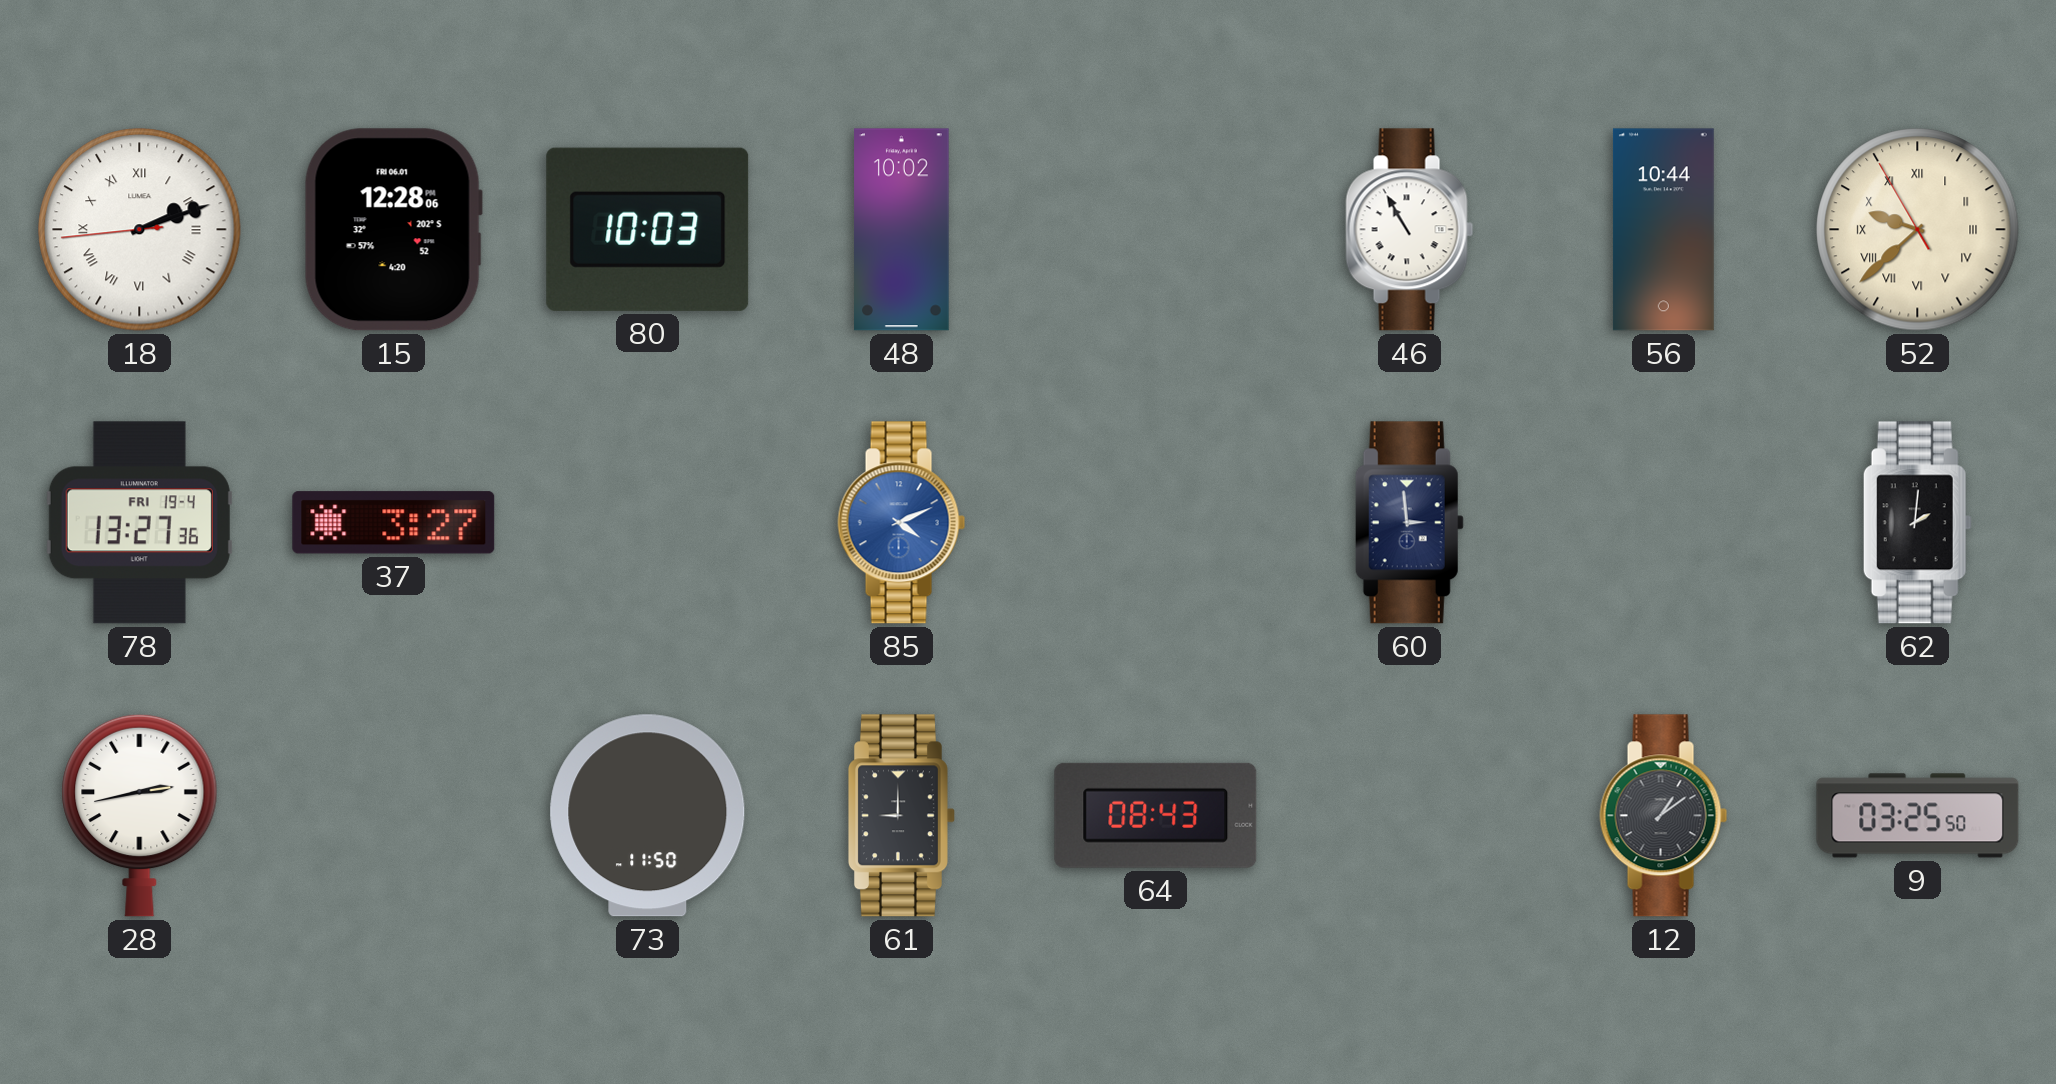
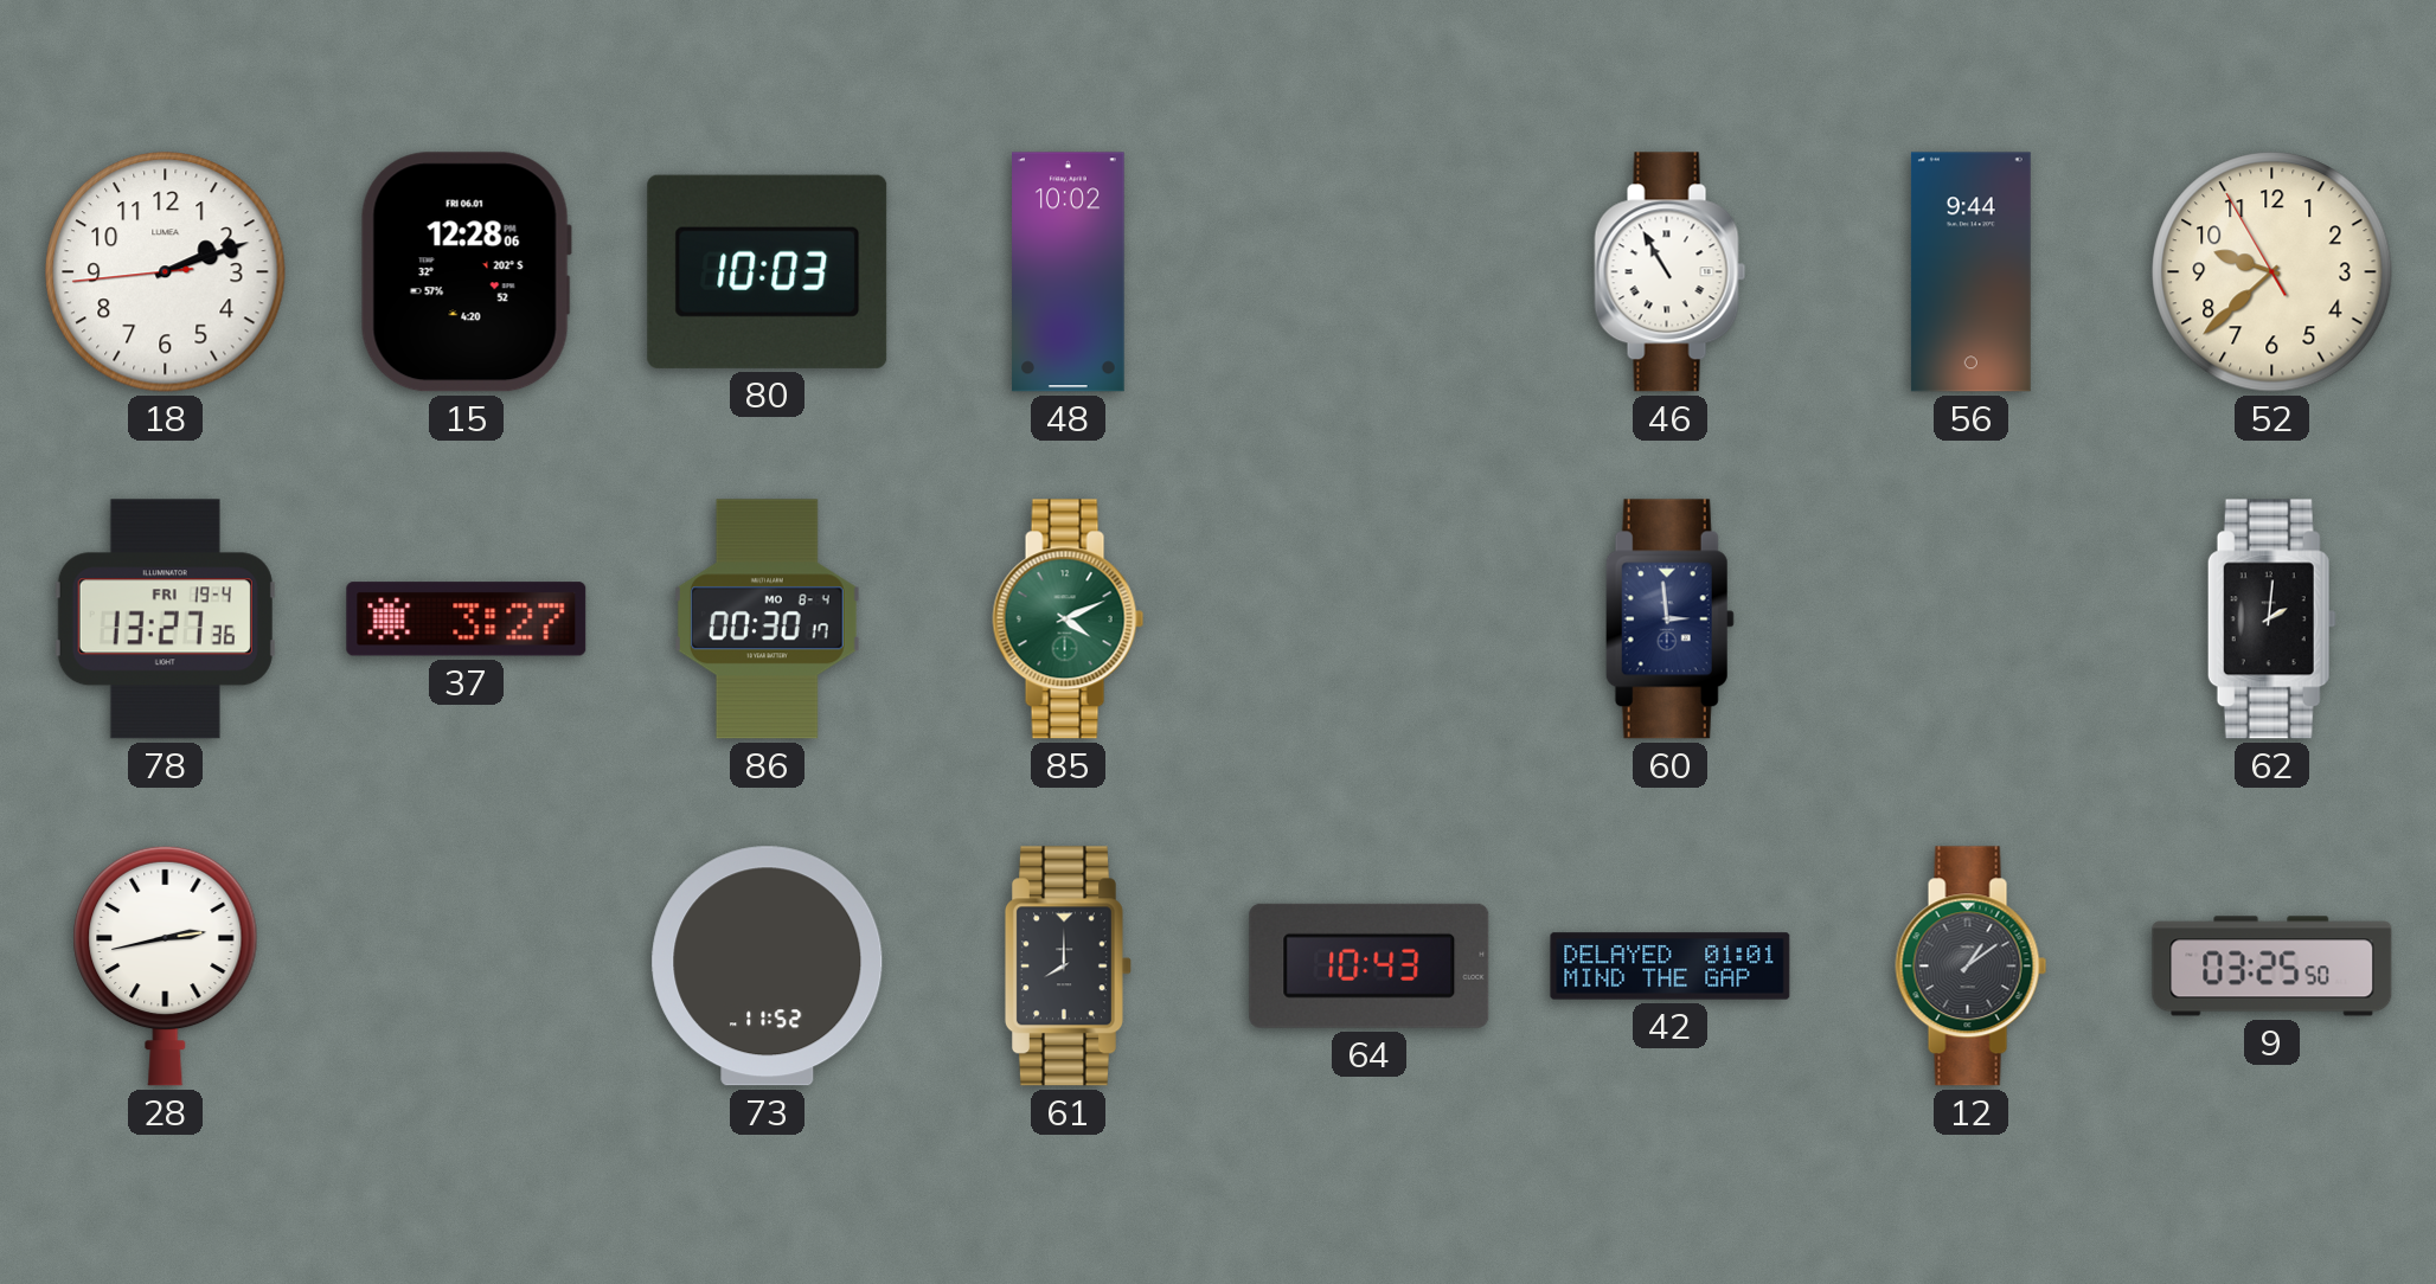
18 numerals: Roman -> Arabic (166, 272)
56: 10:44 -> 9:44 (1970, 272)
52 numerals: Roman -> Arabic (2272, 272)
86: none -> 00:30 (767, 619)
85 dial: blue -> green (1069, 619)
73: 11:50 -> 11:52 (768, 967)
61: 9:00 -> 8:00 (1068, 967)
64: 08:43 -> 10:43 (1370, 965)
42: none -> 01:01 (1671, 967)
